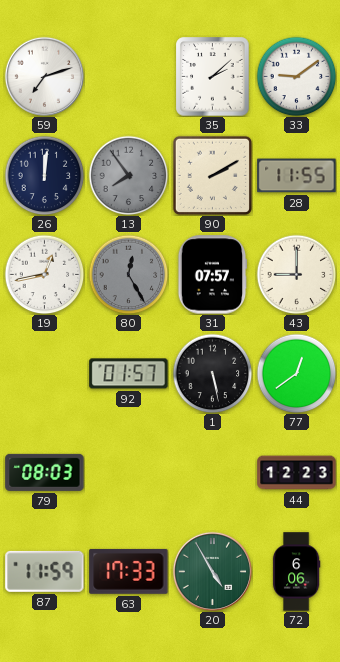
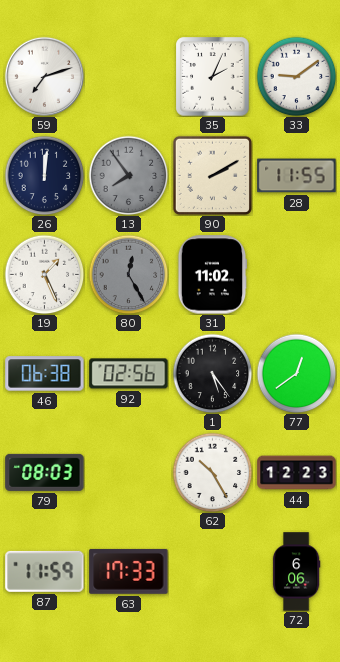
35: 2:08 -> 2:04 (213, 77)
19: 12:43 -> 1:26 (44, 274)
31: 07:57 -> 11:02 (212, 275)
43: 9:00 -> none (296, 274)
46: none -> 06:38 (45, 374)
92: 01:57 -> 02:56 (129, 374)
1: 5:28 -> 5:24 (212, 373)
62: none -> 10:25 (212, 472)
20: 4:55 -> none (212, 571)
